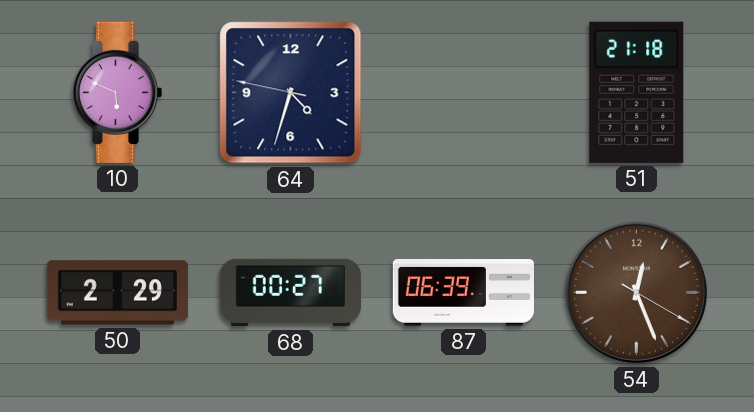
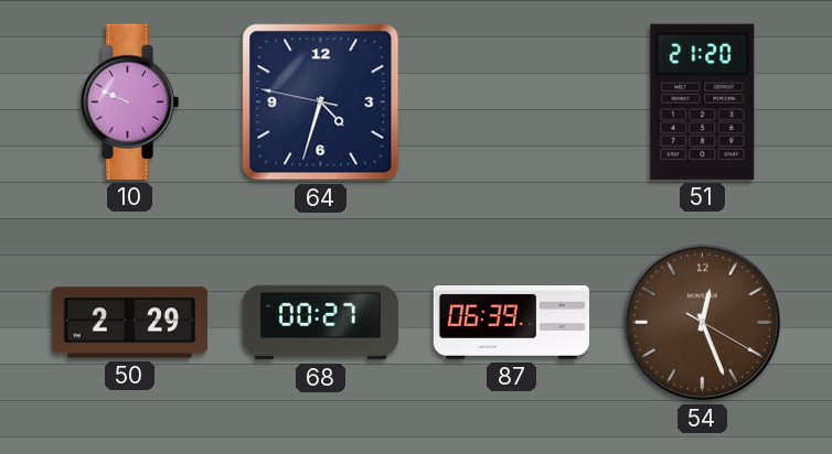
10: 5:49 -> 9:49 (129, 101)
51: 21:18 -> 21:20 (703, 101)
